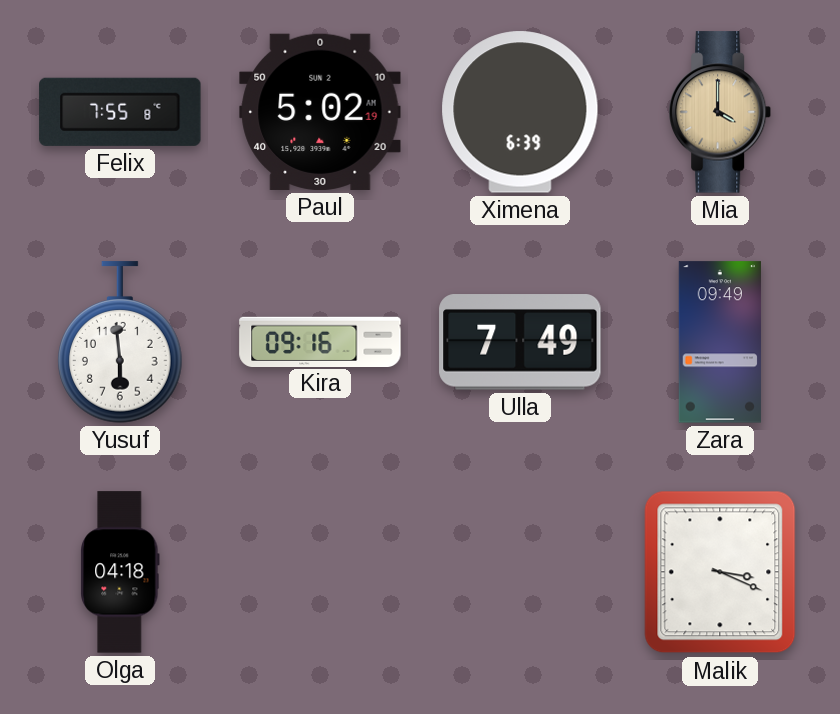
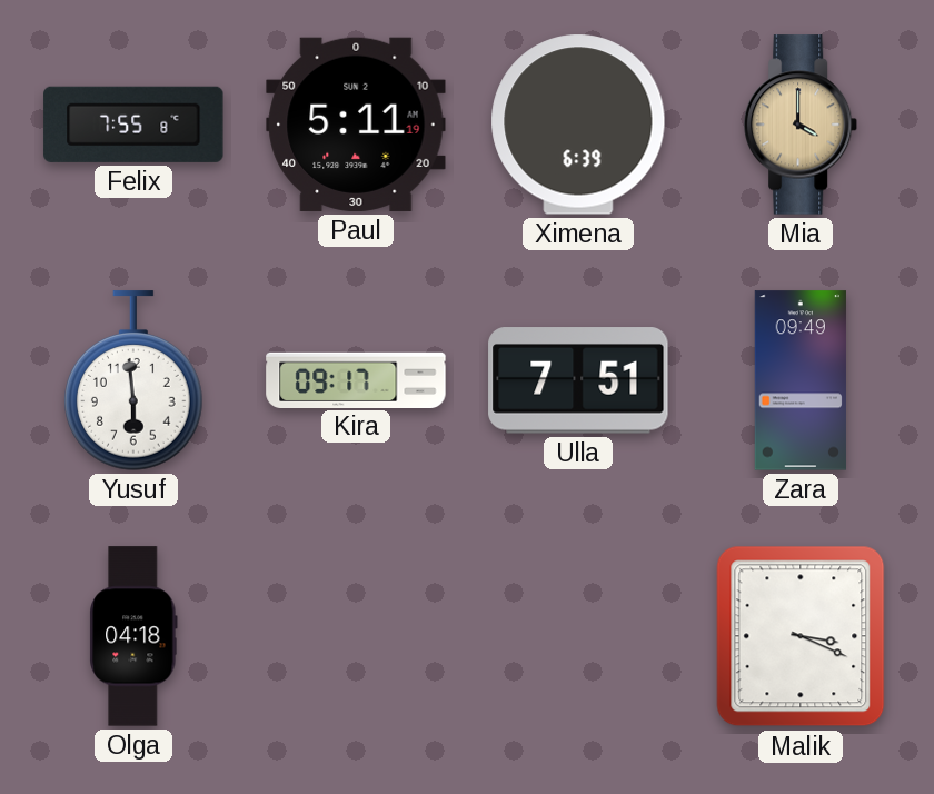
Paul: 5:02 -> 5:11 (356, 125)
Kira: 09:16 -> 09:17 (356, 379)
Ulla: 7:49 -> 7:51 (578, 380)
